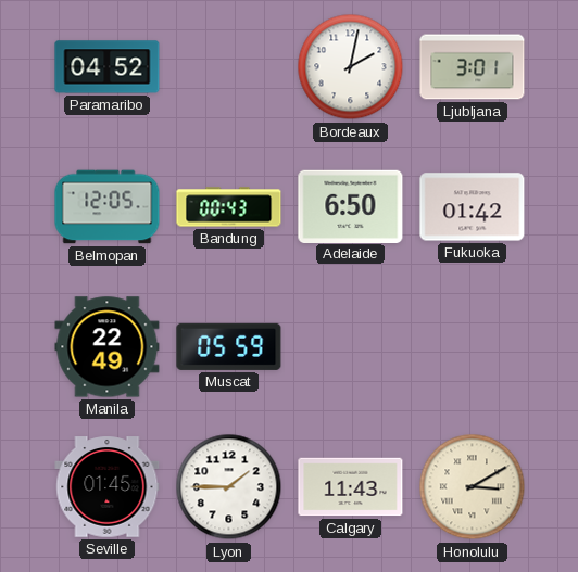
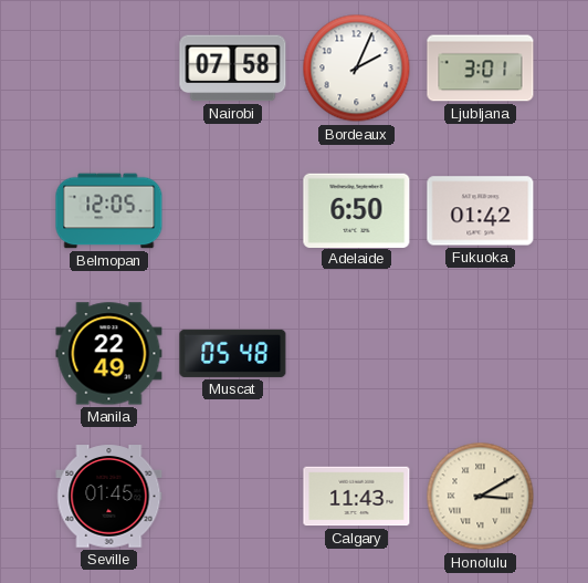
Paramaribo: 04:52 -> none (108, 67)
Nairobi: none -> 07:58 (233, 69)
Bordeaux: 2:02 -> 2:04 (357, 69)
Bandung: 00:43 -> none (229, 207)
Muscat: 05:59 -> 05:48 (233, 353)
Lyon: 1:45 -> none (229, 487)
